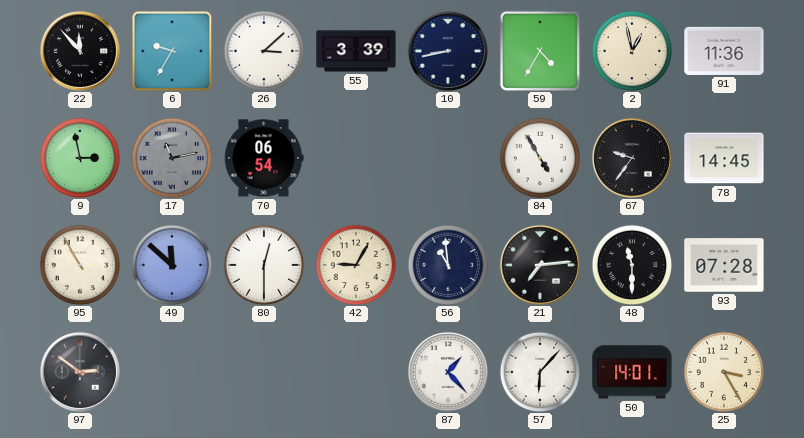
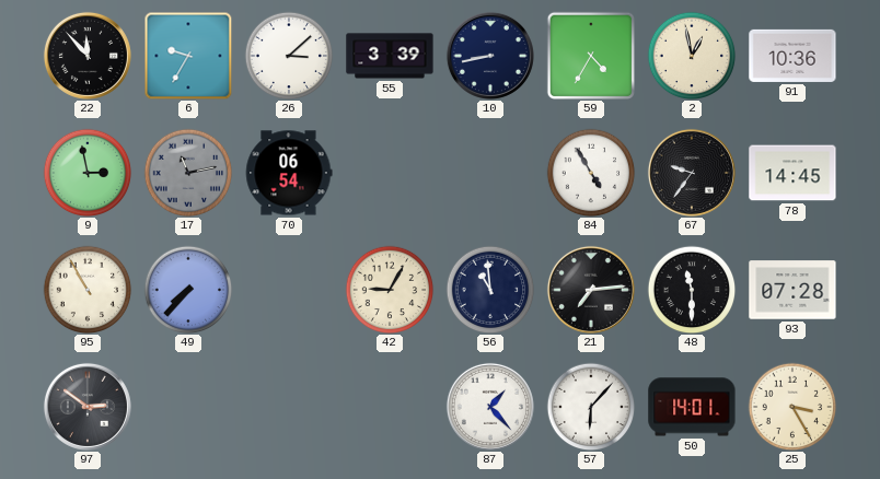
91: 11:36 -> 10:36 (792, 56)
49: 11:52 -> 7:37 (188, 290)
80: 12:30 -> none (264, 265)
